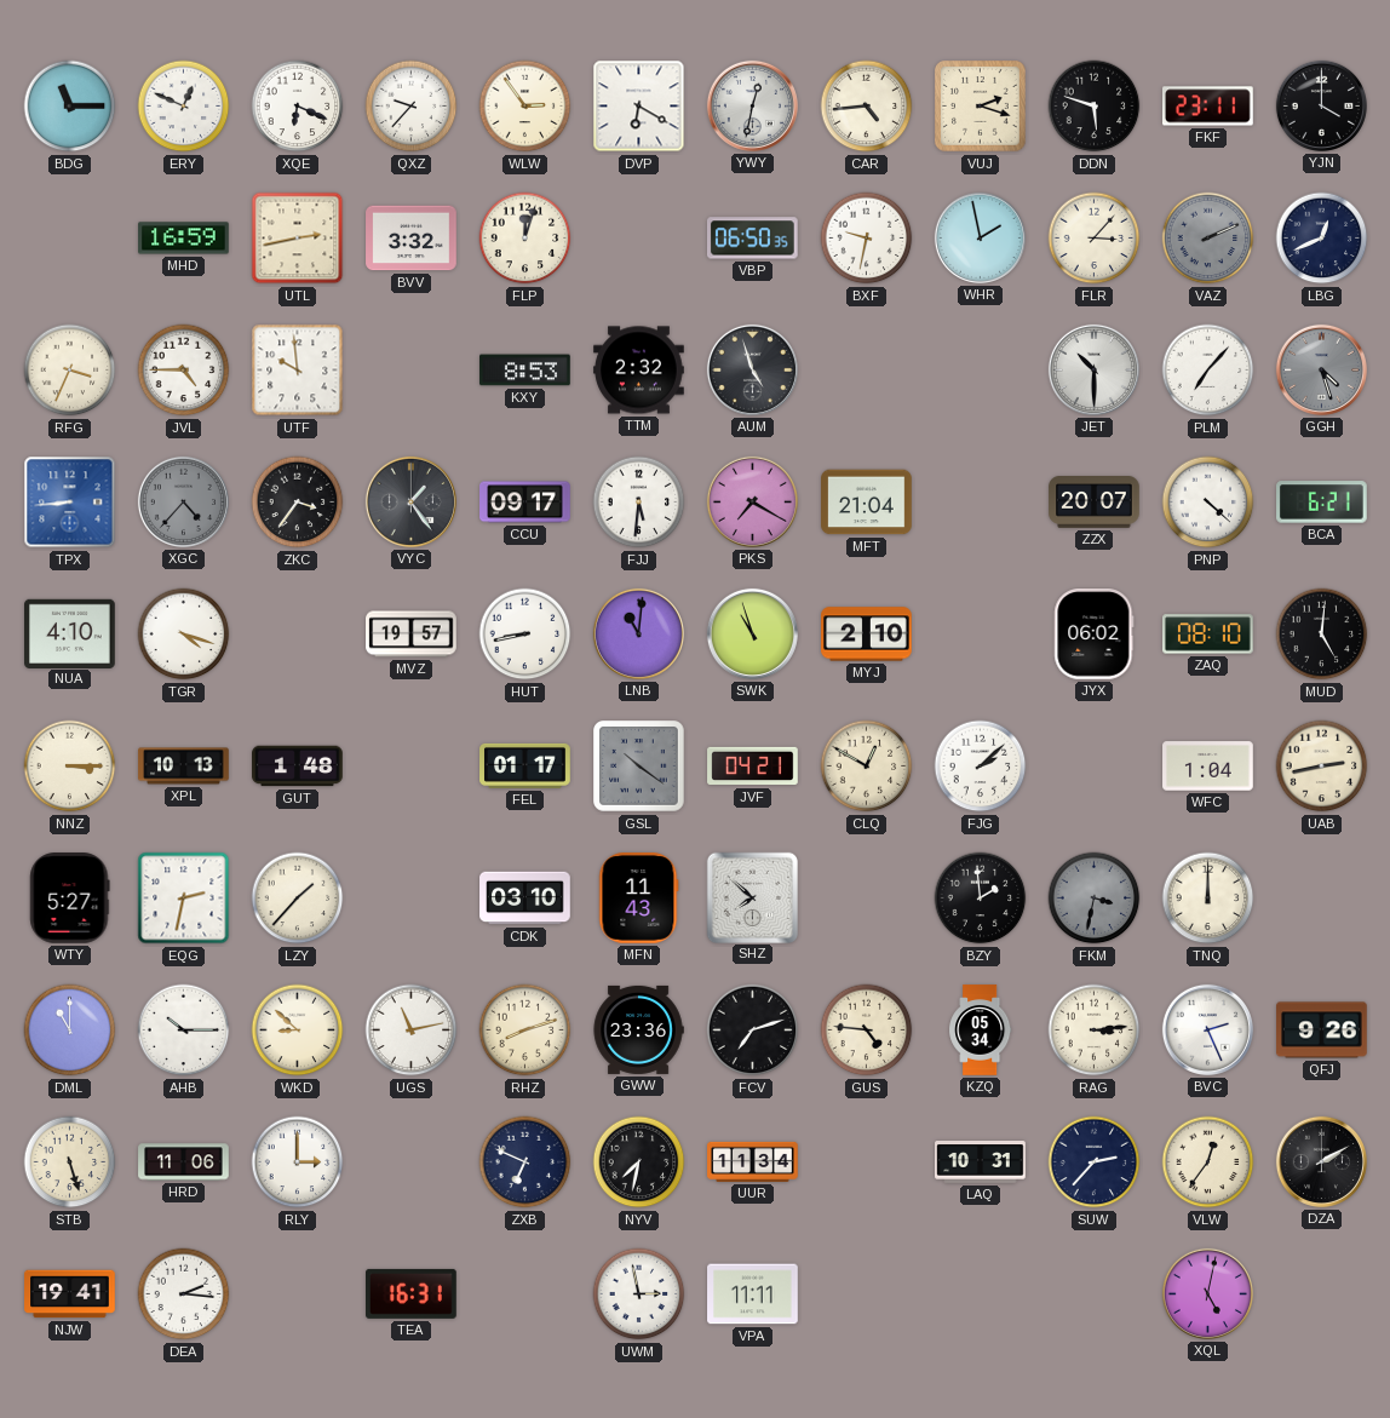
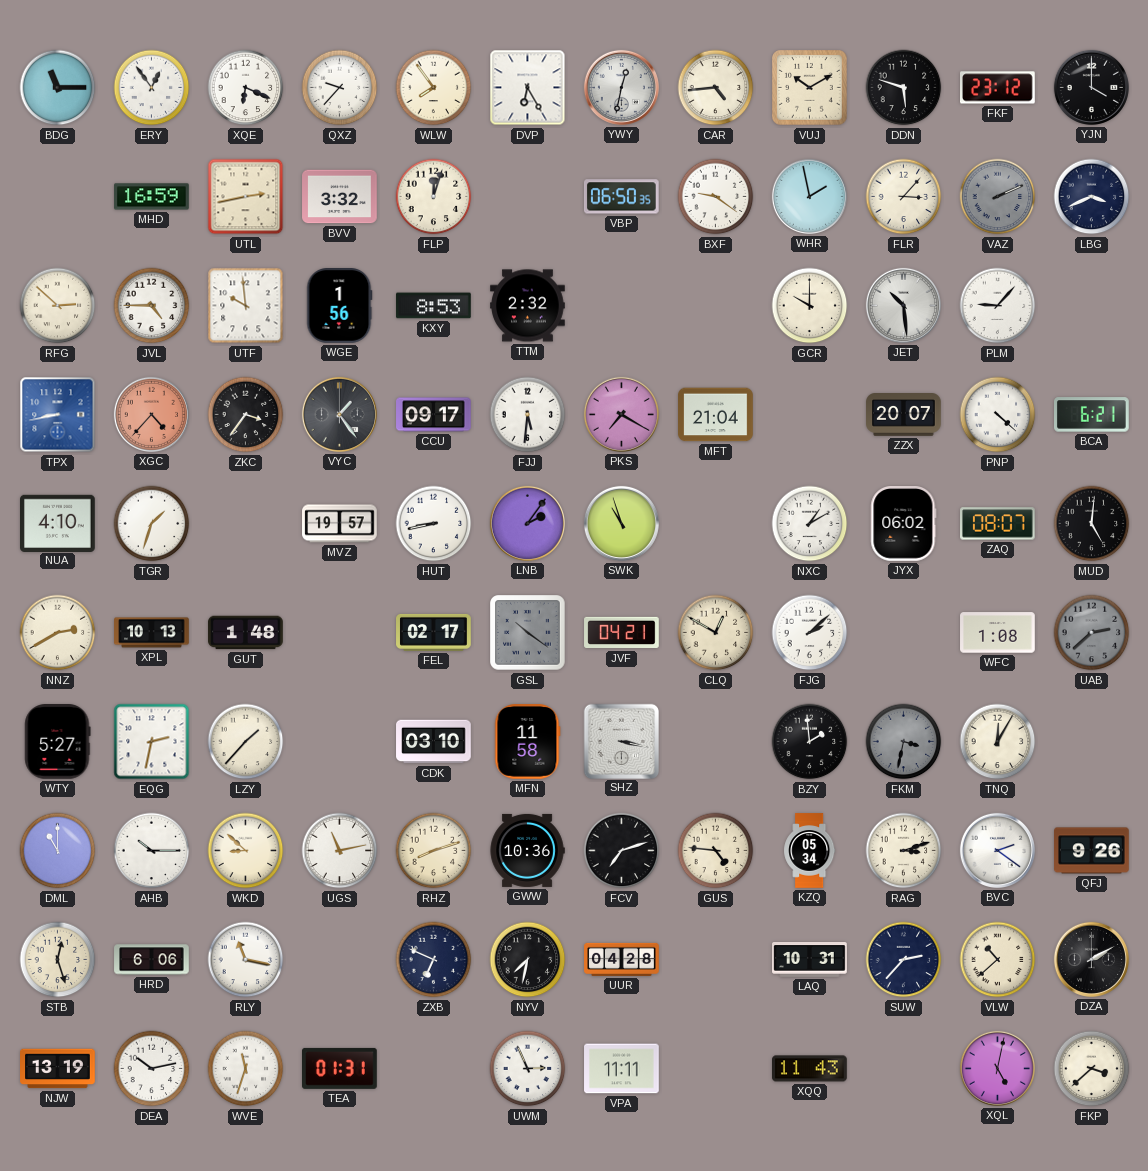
ERY: 12:49 -> 12:54 (152, 88)
WLW: 2:54 -> 7:54 (434, 88)
DVP: 6:20 -> 6:25 (528, 88)
VUJ: 2:18 -> 10:10 (810, 88)
FKF: 23:11 -> 23:12 (998, 88)
BXF: 9:32 -> 9:21 (716, 197)
LBG: 12:41 -> 3:41 (1092, 197)
RFG: 3:34 -> 2:52 (58, 306)
WGE: none -> 1:56 (340, 306)
AUM: 4:57 -> none (752, 369)
GCR: none -> 10:00 (810, 306)
JET: 10:30 -> 10:29 (903, 305)
PLM: 7:07 -> 9:07 (998, 306)
GGH: 4:27 -> none (1321, 369)
TPX: 8:44 -> 8:43 (58, 415)
XGC dial: grey -> salmon (151, 414)
TGR: 4:18 -> 1:33 (152, 524)
LNB: 11:01 -> 2:06 (527, 523)
MYJ: 2:10 -> none (867, 635)
NXC: none -> 1:10 (810, 524)
ZAQ: 08:10 -> 08:07 (998, 524)
NNZ: 3:15 -> 2:40 (58, 633)
FEL: 01:17 -> 02:17 (434, 632)
WFC: 1:04 -> 1:08 (998, 633)
UAB: 2:43 -> 2:38 (1092, 633)
UAB dial: cream -> grey (1092, 633)
MFN: 11:43 -> 11:58 (528, 742)
SHZ: 7:52 -> 3:17 (621, 741)
TNQ: 12:00 -> 12:05 (998, 742)
GWW: 23:36 -> 10:36 (527, 850)
RAG: 3:14 -> 3:12 (904, 851)
BVC: 2:26 -> 2:21 (997, 850)
STB: 5:27 -> 12:27 (58, 960)
HRD: 11:06 -> 6:06 (152, 960)
RLY: 3:00 -> 11:17 (246, 960)
UUR: 11:34 -> 04:28 (622, 959)
VLW: 12:36 -> 10:38 (998, 960)
NJW: 19:41 -> 13:19 (58, 1069)
DEA: 2:16 -> 10:13 (152, 1069)
WVE: none -> 11:33 (246, 1069)
TEA: 16:31 -> 01:31 (340, 1068)
UWM: 2:58 -> 2:56 (528, 1069)
XQQ: none -> 11:43 (810, 1069)
FKP: none -> 3:38 (1092, 1069)
